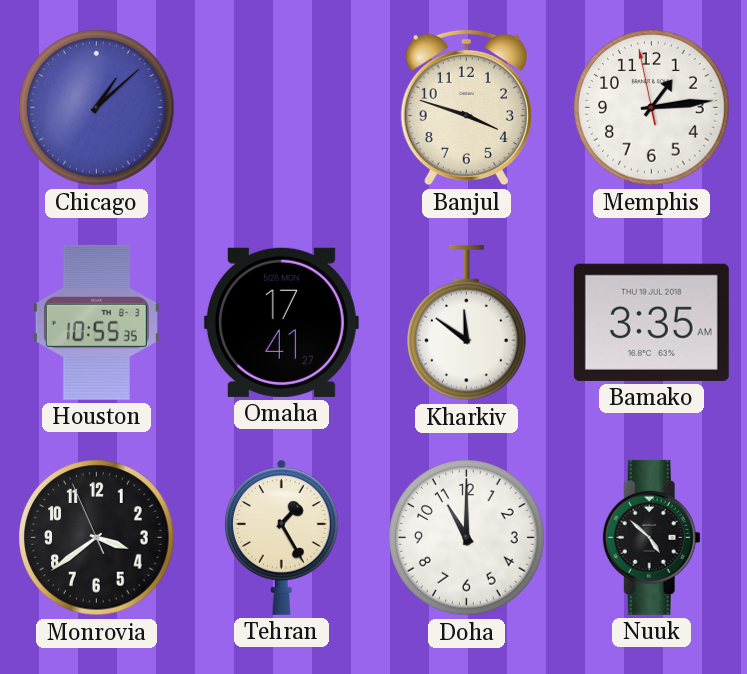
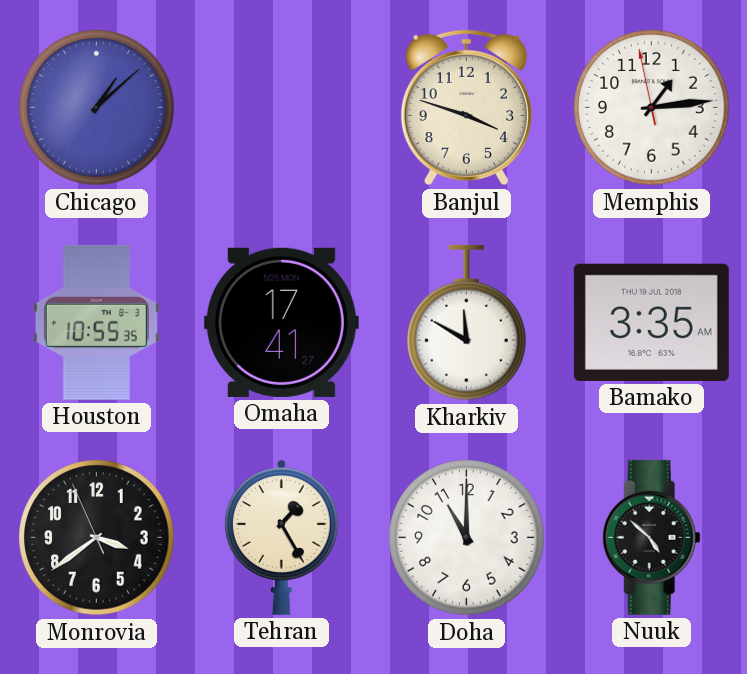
Kharkiv: 11:51 -> 11:50 (467, 323)
